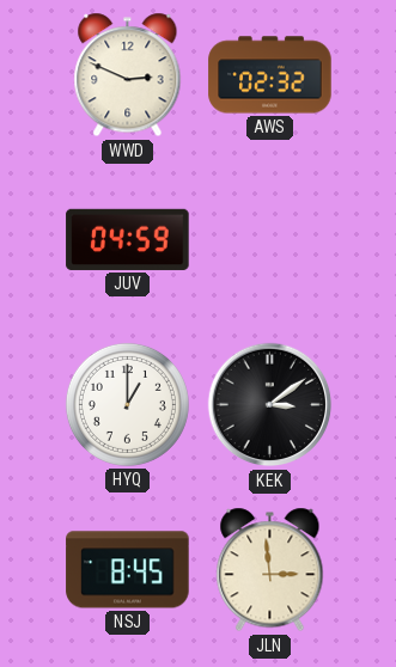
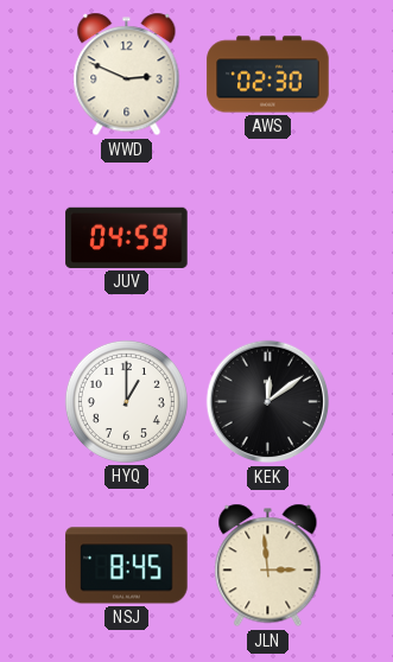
AWS: 02:32 -> 02:30 (268, 75)
KEK: 3:09 -> 12:09 (268, 402)
